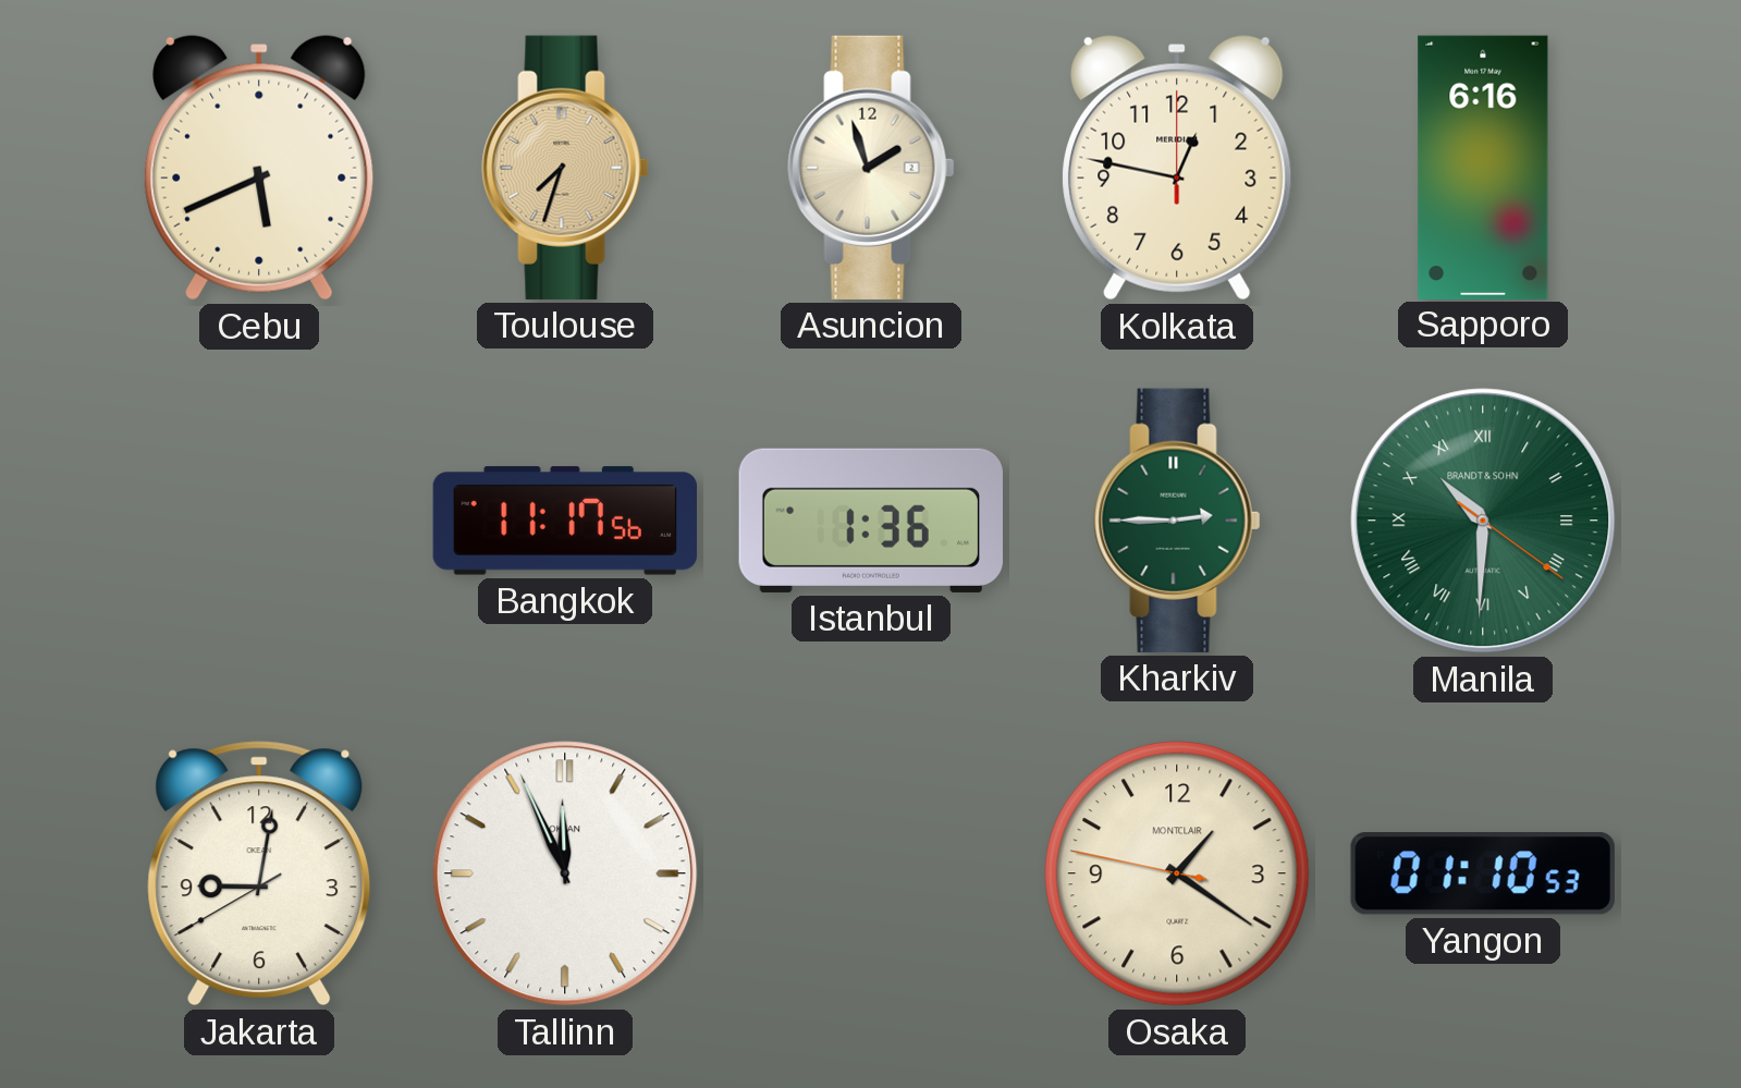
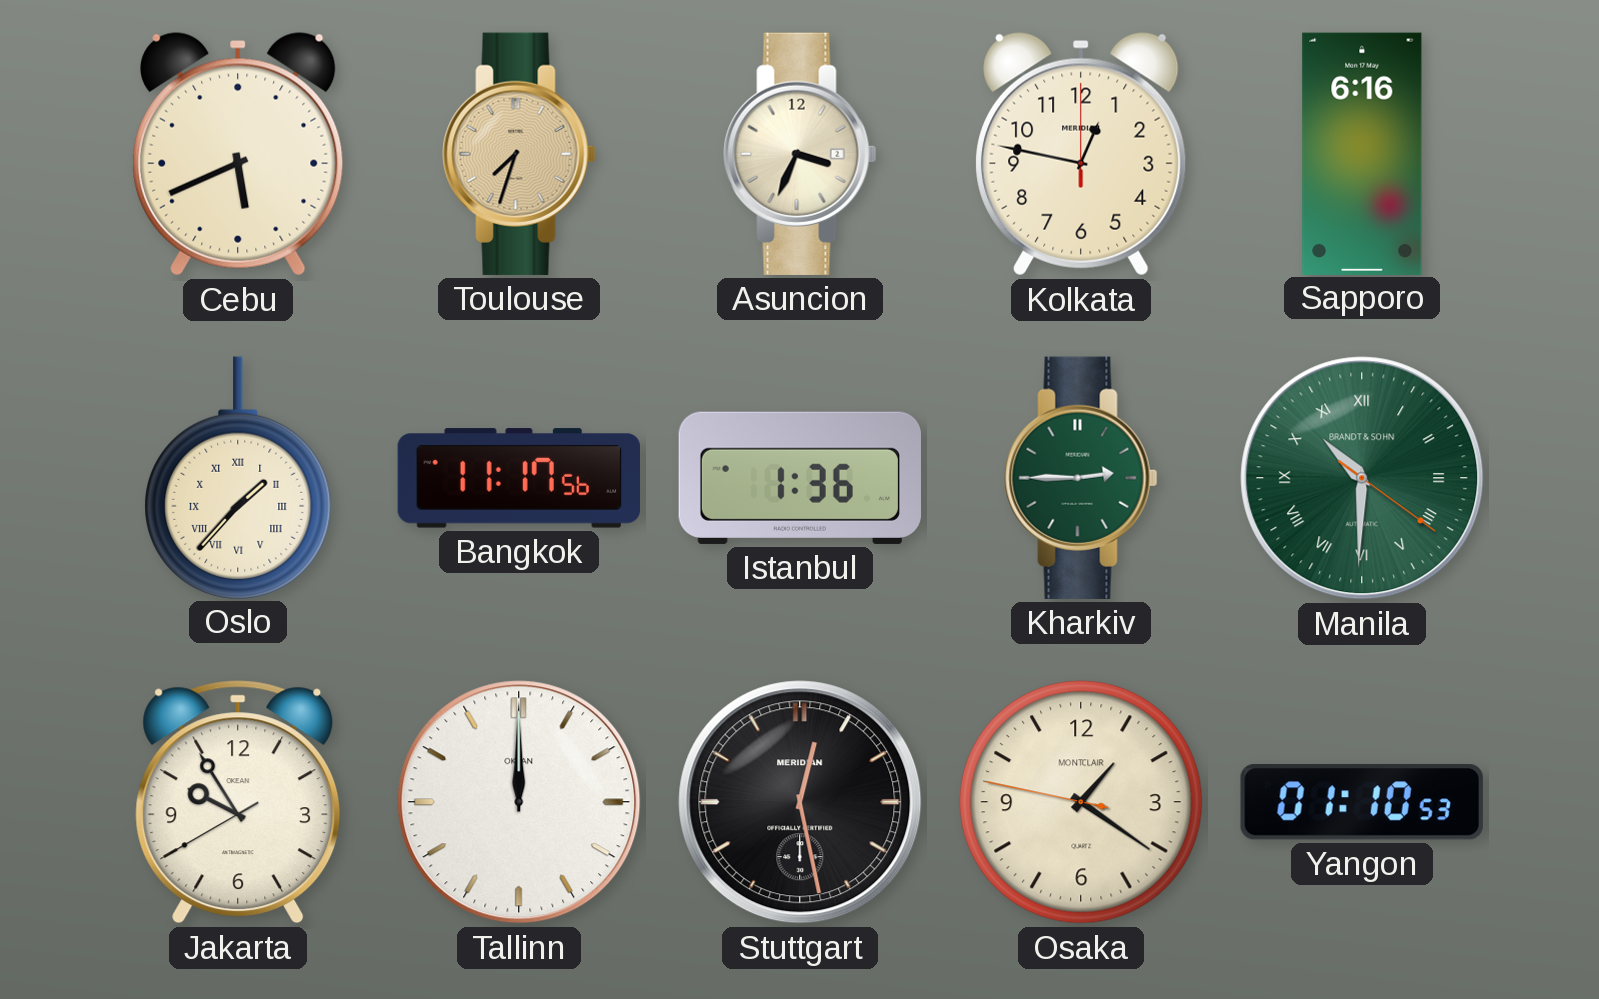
Asuncion: 1:57 -> 3:34 (800, 154)
Oslo: none -> 1:37 (238, 477)
Jakarta: 9:01 -> 9:54 (238, 802)
Tallinn: 11:56 -> 12:00 (519, 802)
Stuttgart: none -> 12:28 (800, 802)
